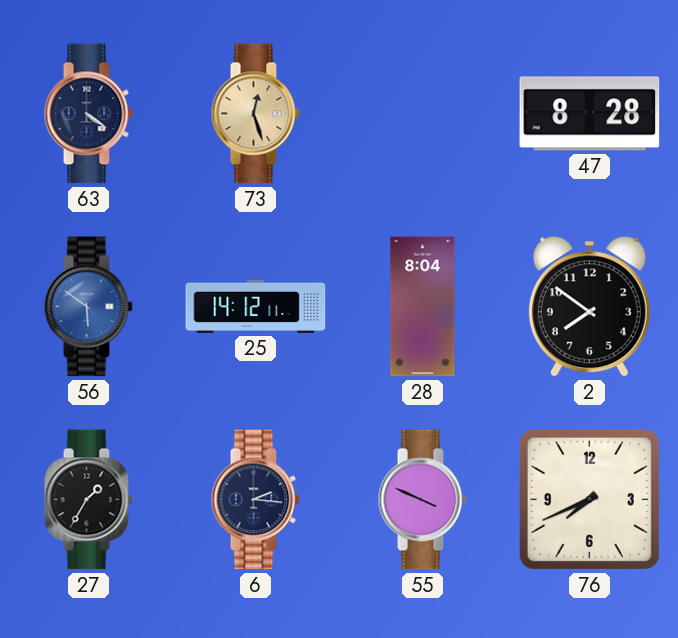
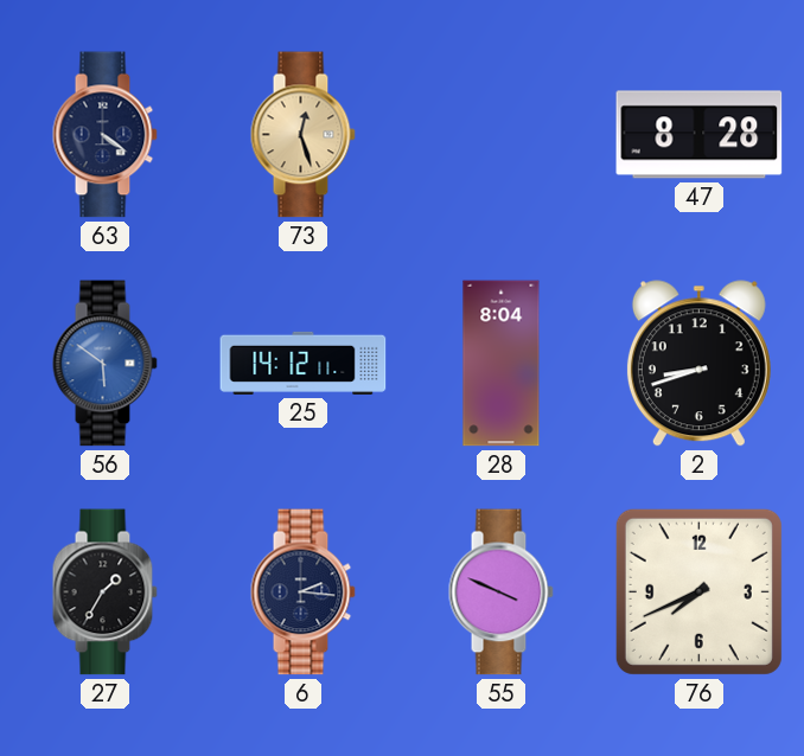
2: 7:51 -> 8:42 (698, 364)
